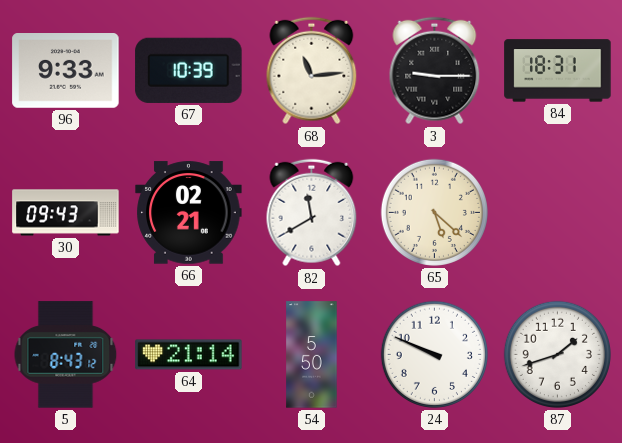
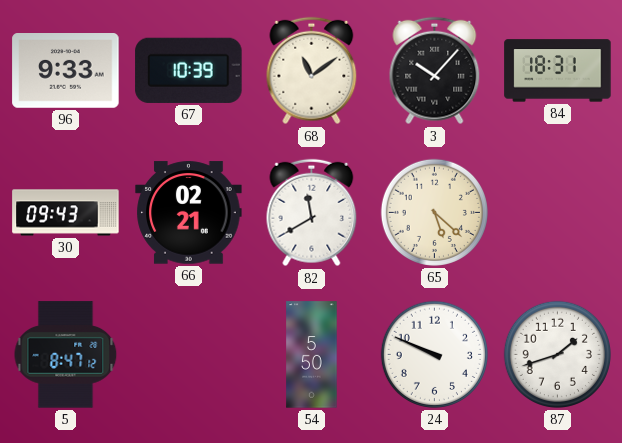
68: 11:14 -> 11:09 (312, 71)
3: 9:15 -> 10:07 (435, 71)
5: 8:43 -> 8:47 (66, 355)
64: 21:14 -> none (189, 355)
